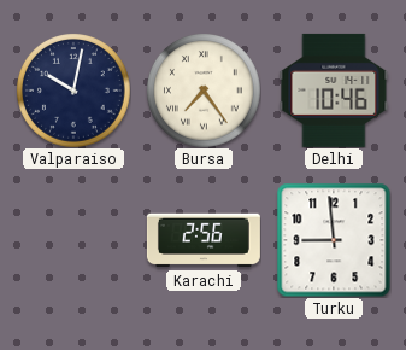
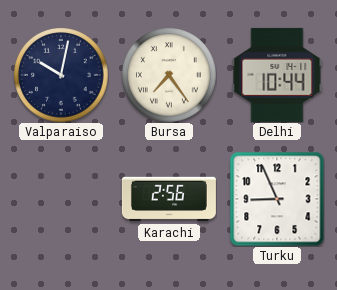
Delhi: 10:46 -> 10:44 (277, 75)
Turku: 8:59 -> 8:56 (277, 199)
